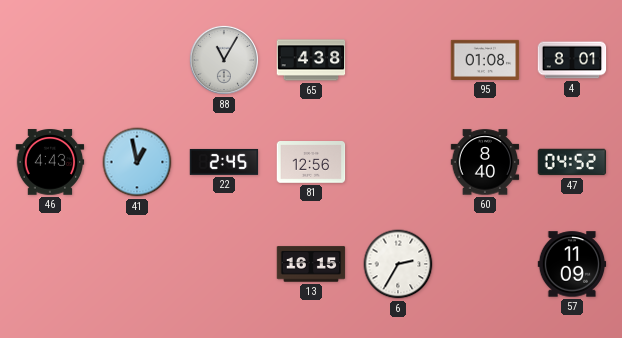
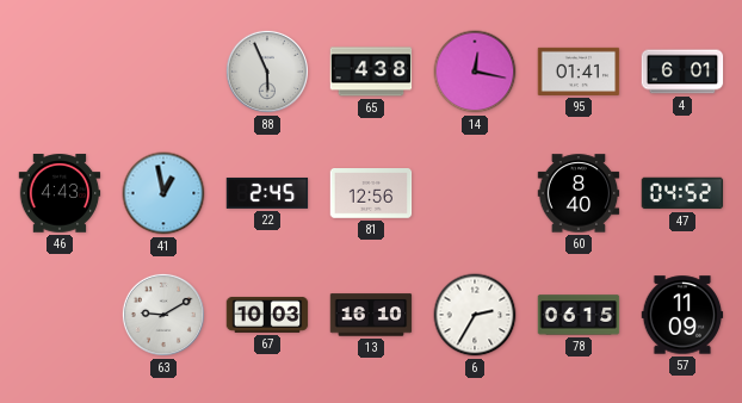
88: 11:05 -> 5:56 (267, 72)
14: none -> 12:17 (475, 72)
95: 01:08 -> 01:41 (579, 72)
4: 8:01 -> 6:01 (682, 72)
63: none -> 9:10 (163, 315)
67: none -> 10:03 (267, 315)
13: 16:15 -> 16:10 (371, 315)
78: none -> 06:15 (579, 315)
